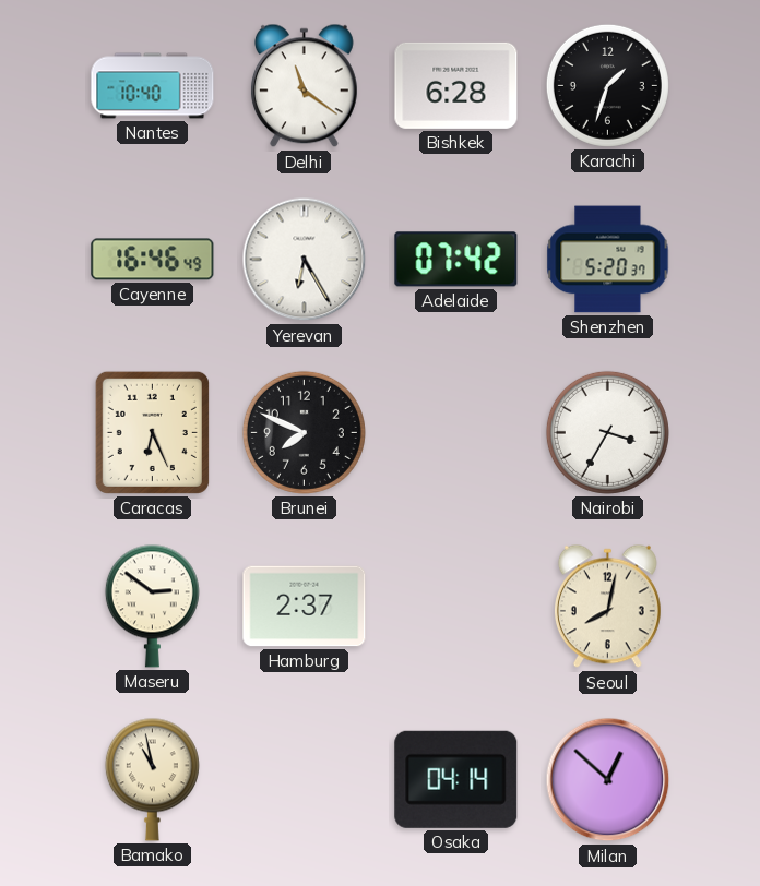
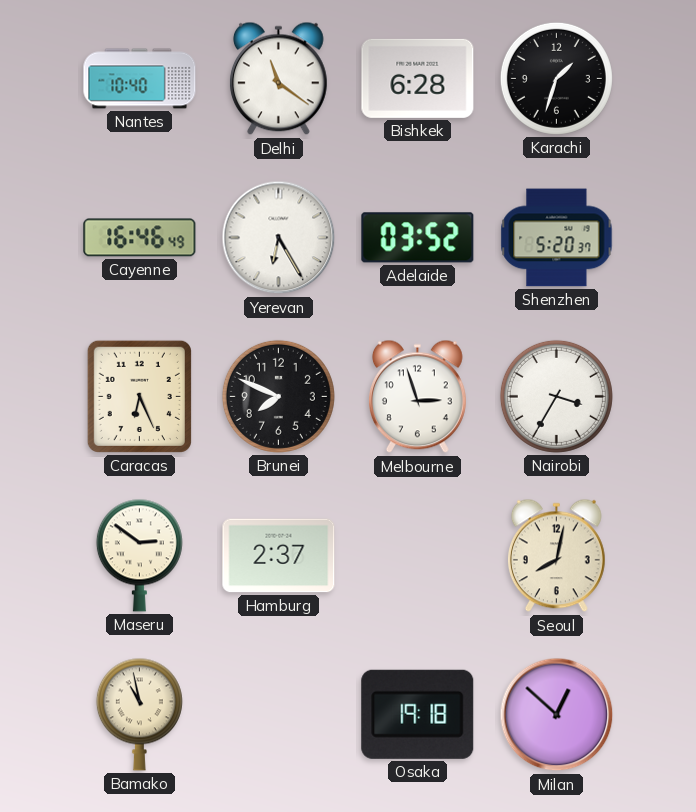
Adelaide: 07:42 -> 03:52 (418, 238)
Melbourne: none -> 2:57 (417, 397)
Osaka: 04:14 -> 19:18 (418, 714)
